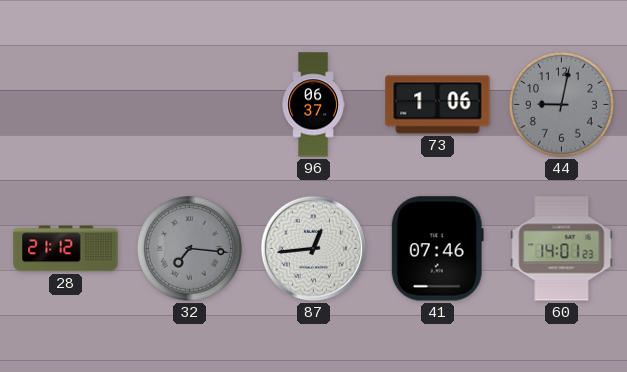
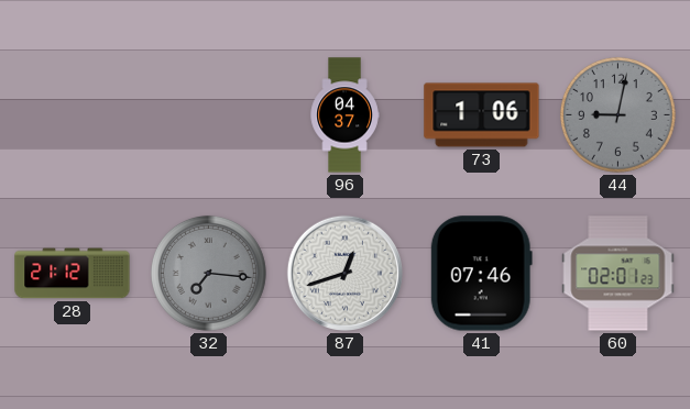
96: 06:37 -> 04:37 (344, 115)
87: 12:44 -> 12:42 (344, 273)
60: 14:01 -> 02:01 (618, 274)
